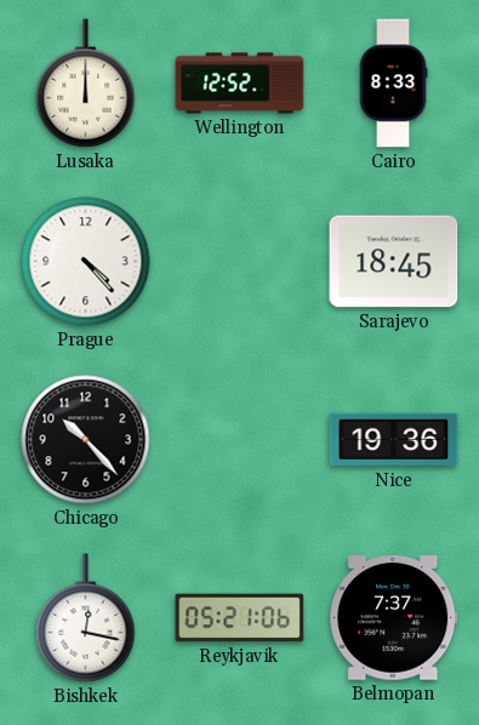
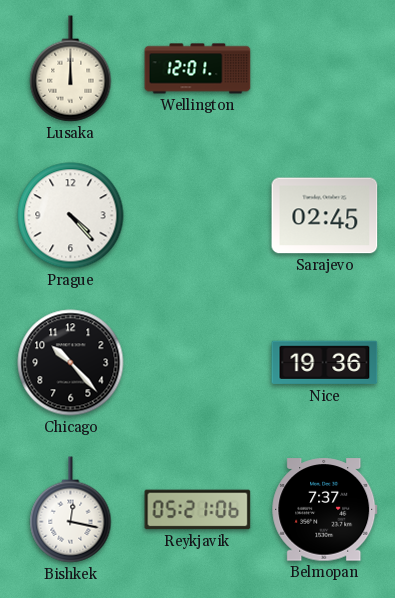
Wellington: 12:52 -> 12:01 (198, 69)
Cairo: 8:33 -> none (393, 84)
Sarajevo: 18:45 -> 02:45 (325, 216)
